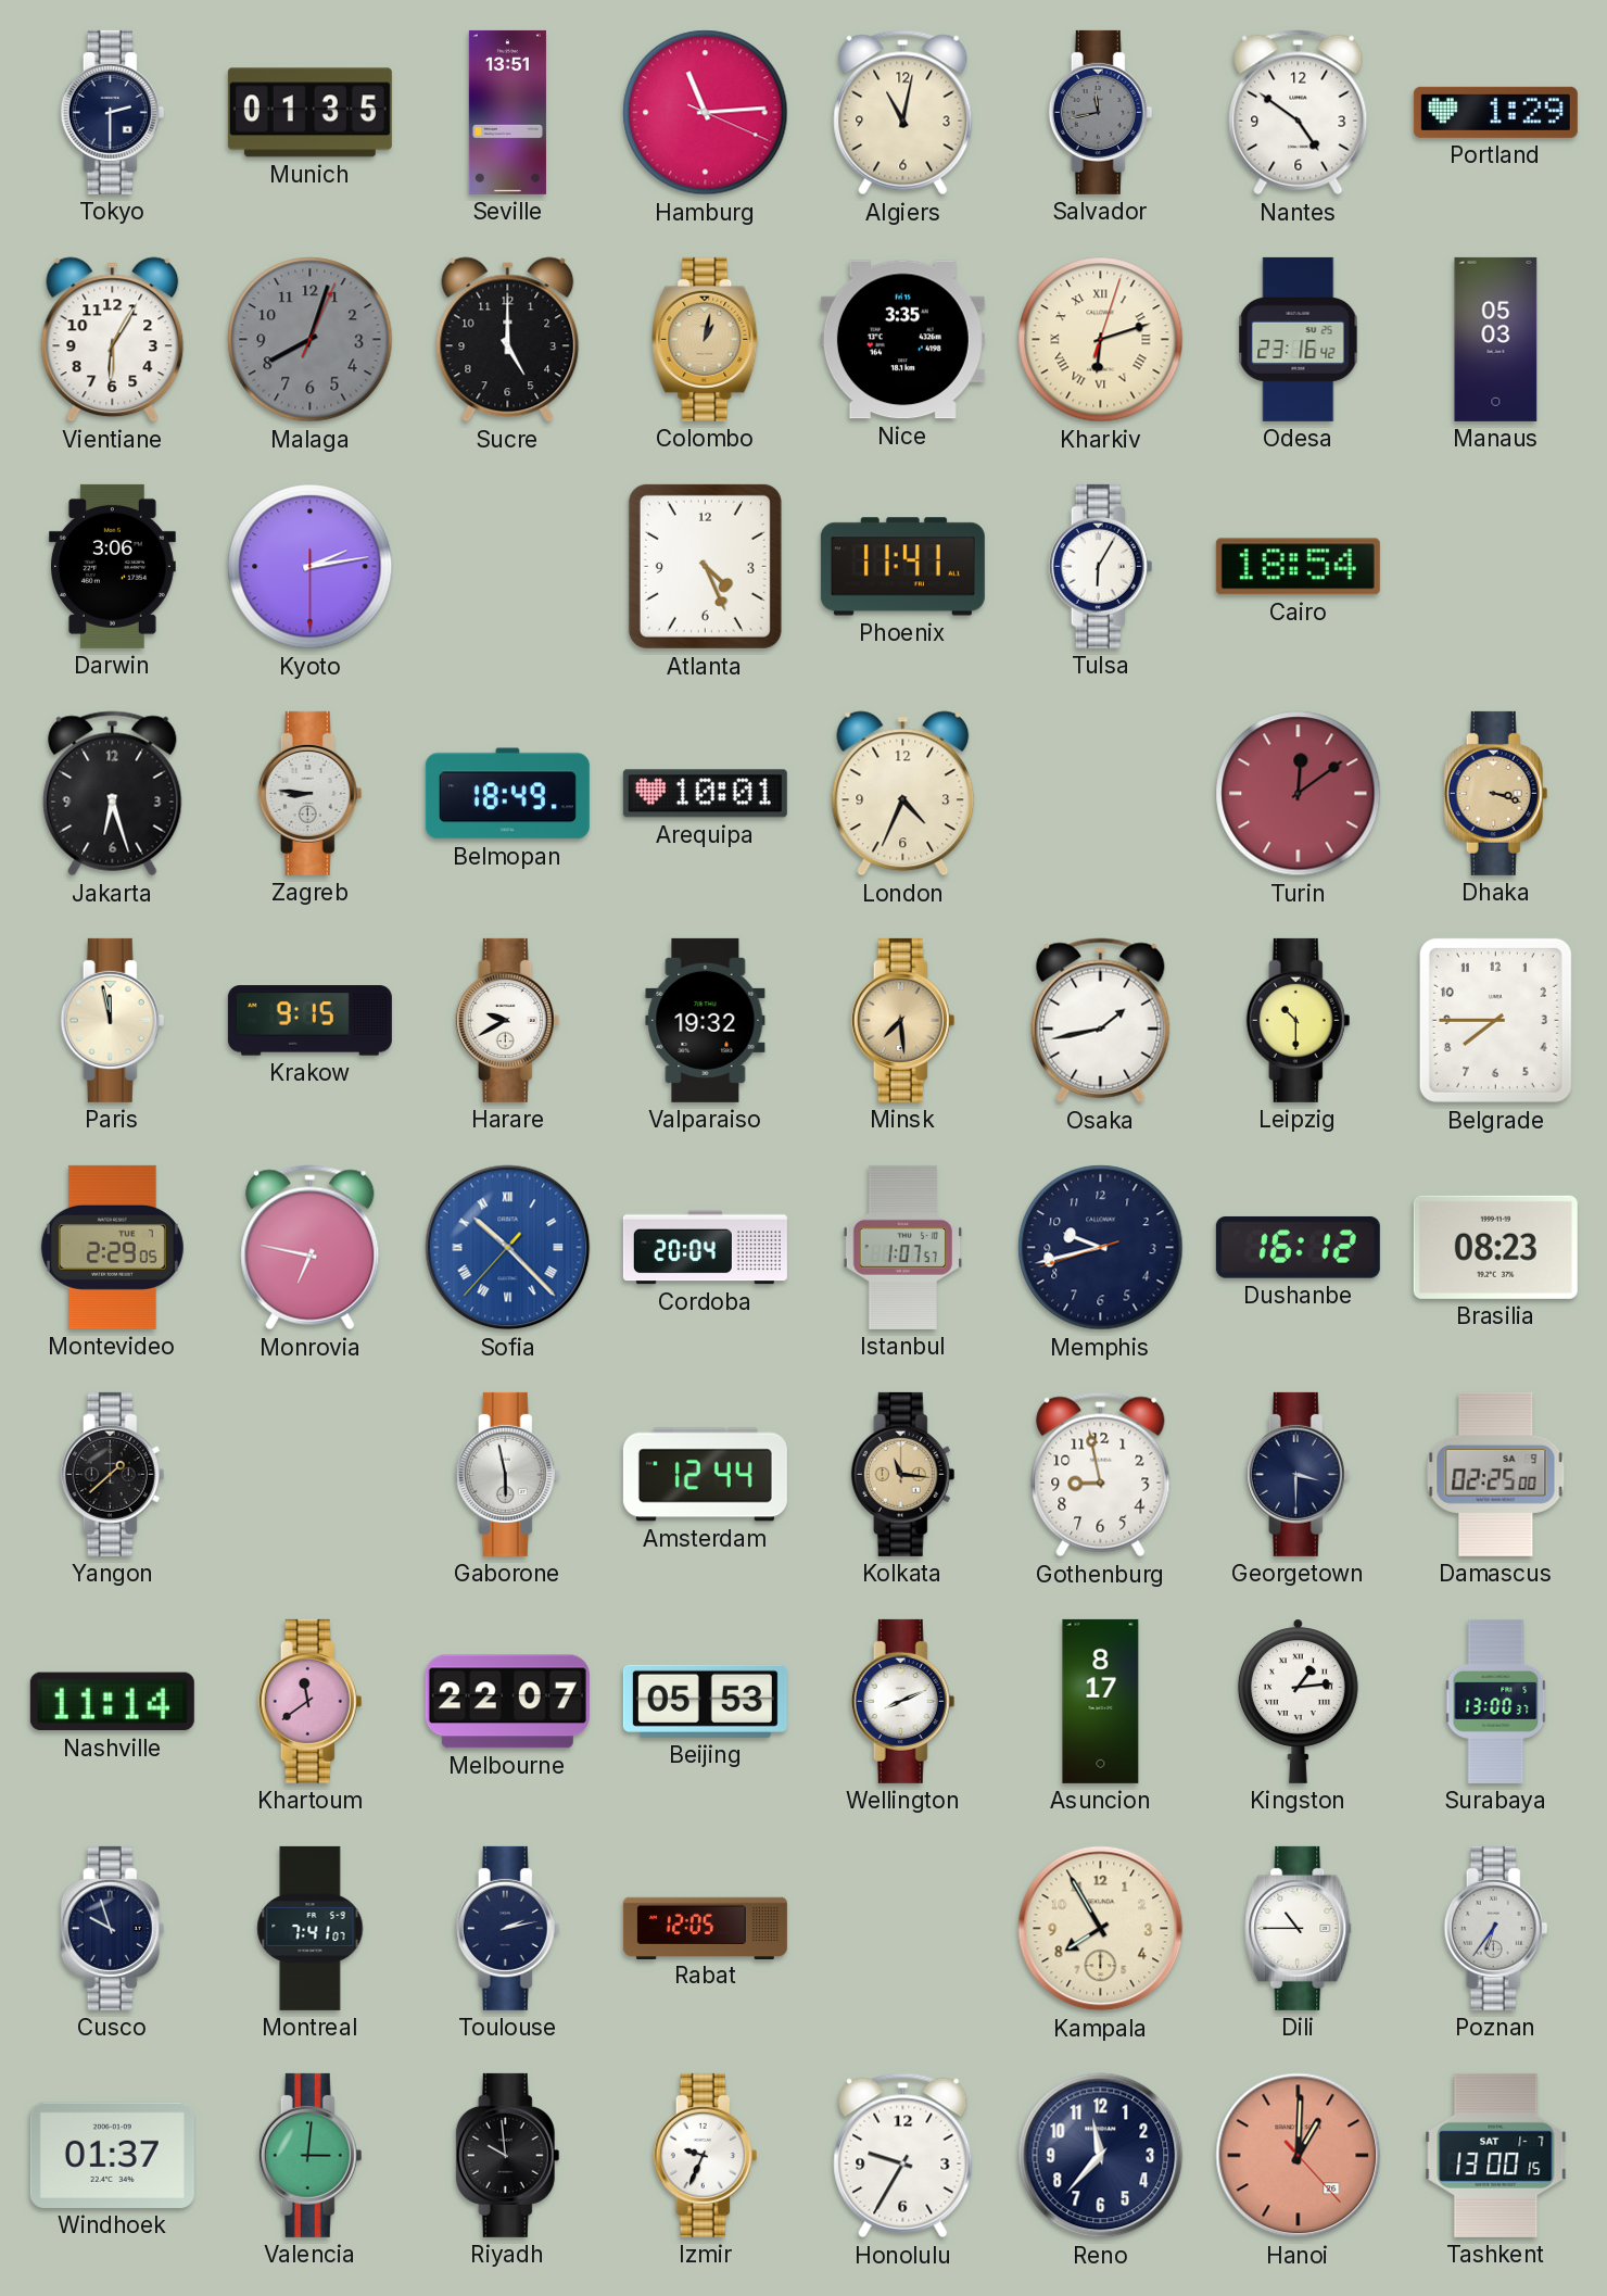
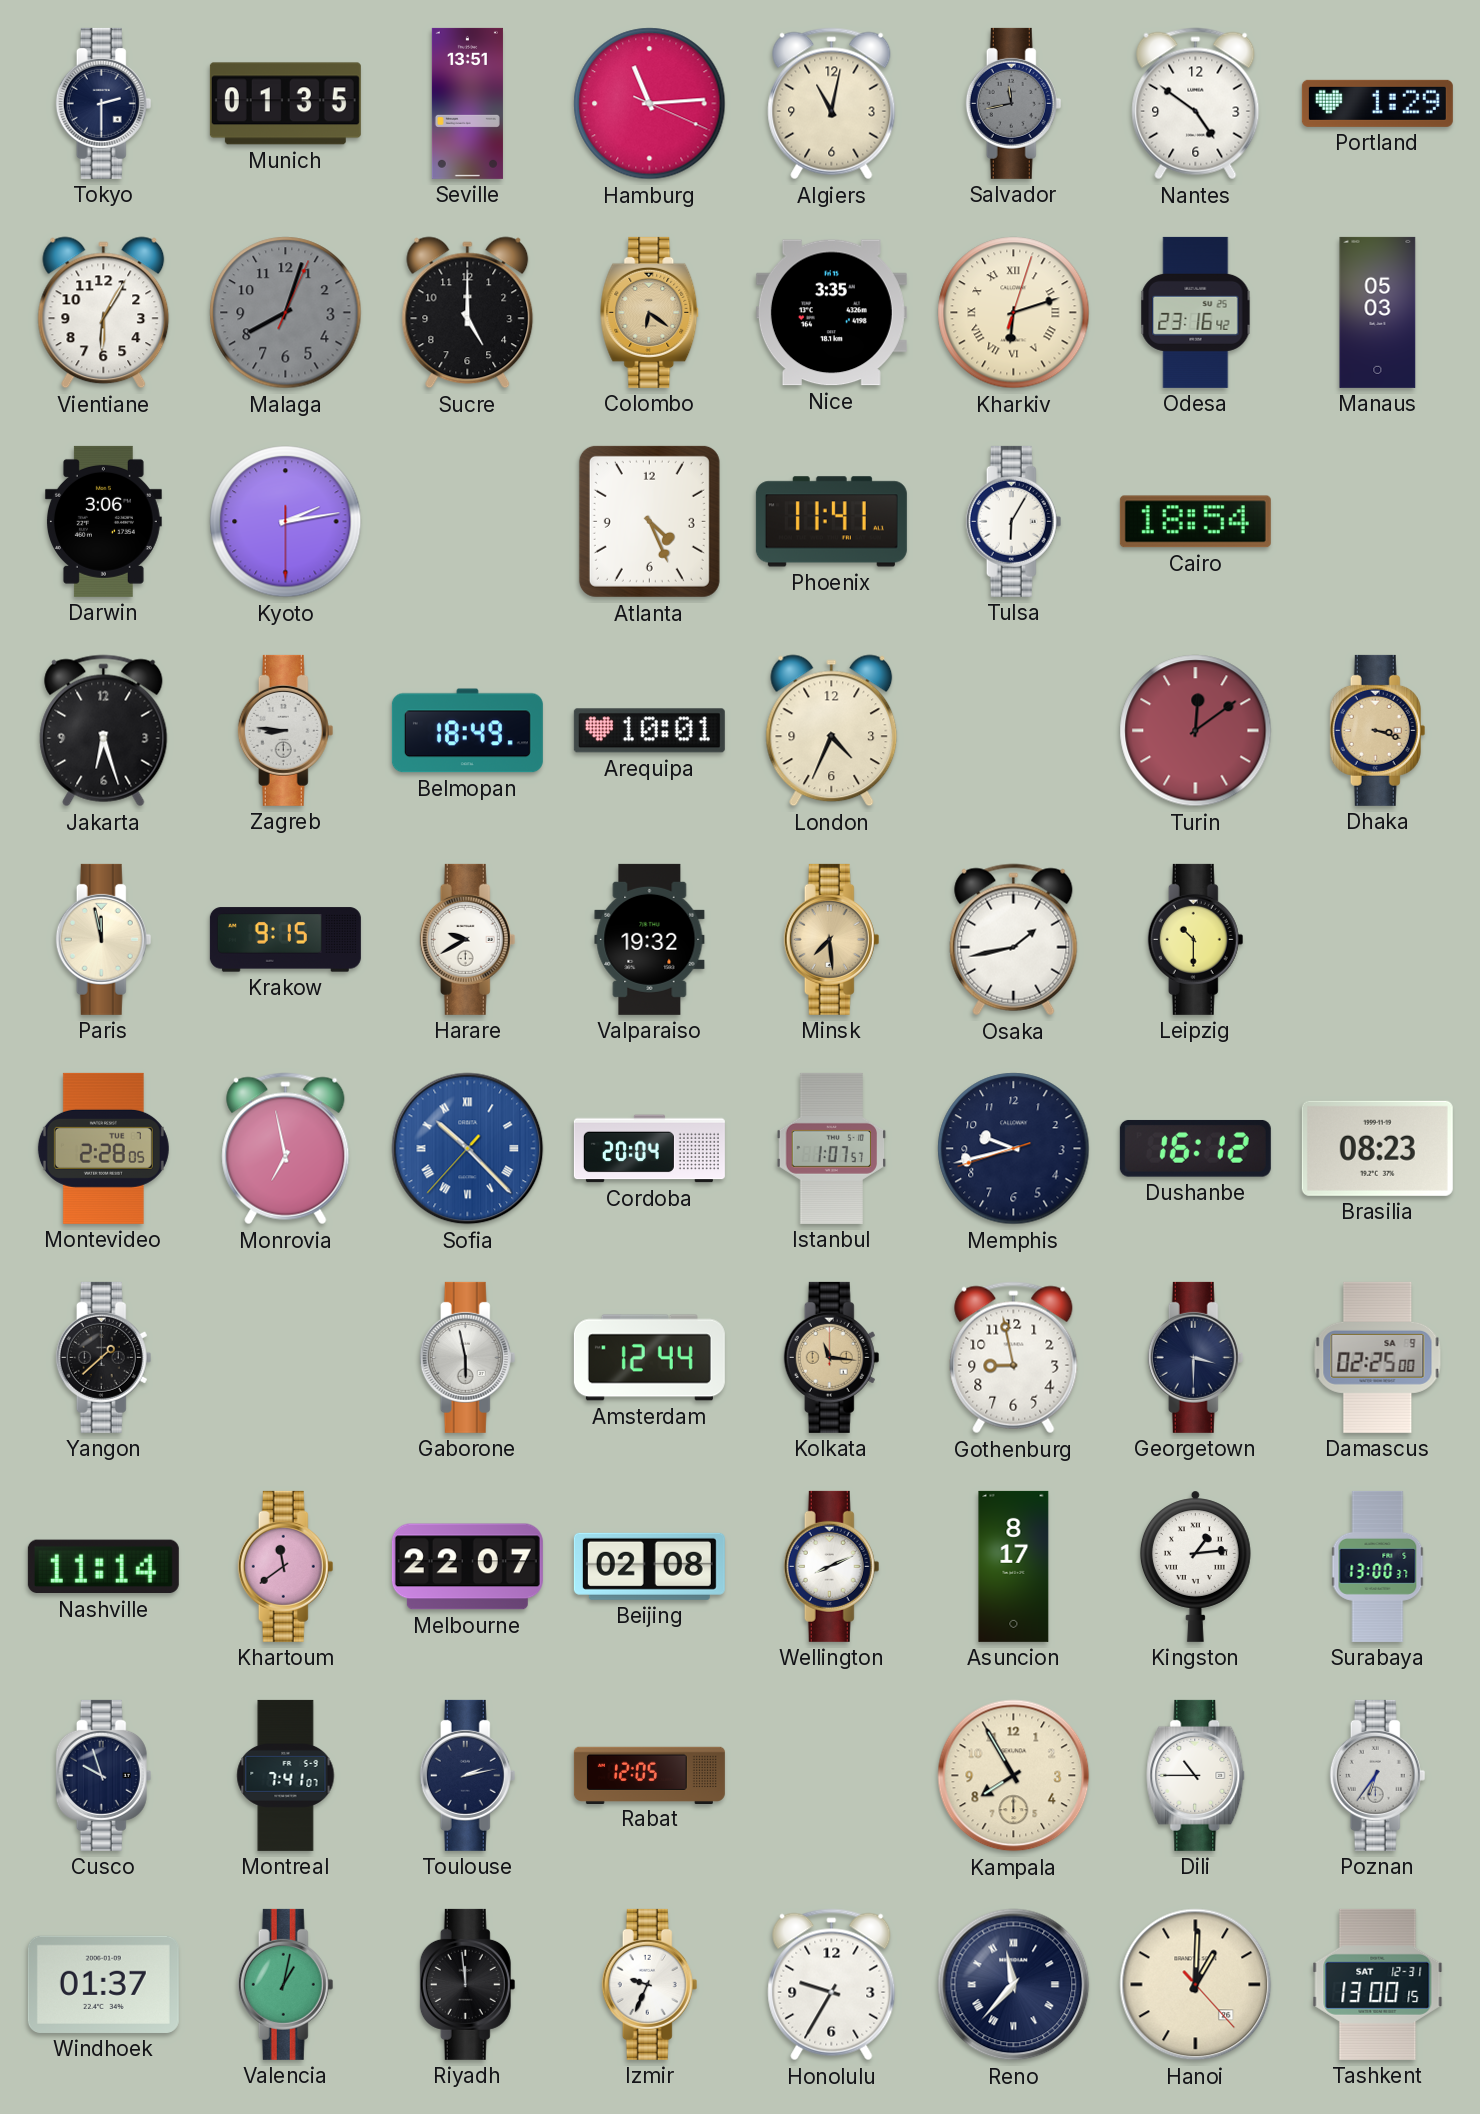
Colombo: 1:02 -> 6:21 (650, 312)
Belgrade: 7:45 -> none (1495, 1020)
Montevideo: 2:29 -> 2:28 (103, 1148)
Monrovia: 6:47 -> 6:58 (286, 1149)
Beijing: 05:53 -> 02:08 (649, 1566)
Valencia: 3:01 -> 1:02 (286, 1984)
Riyadh: 9:59 -> 11:59 (468, 1984)
Reno numerals: Arabic -> Roman (1014, 1985)
Hanoi dial: salmon -> cream (1196, 1985)
Tashkent date: SAT 1-7 -> SAT 12-31 (1378, 1984)
